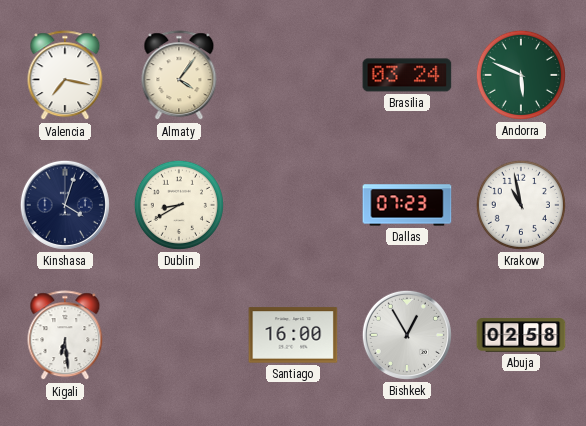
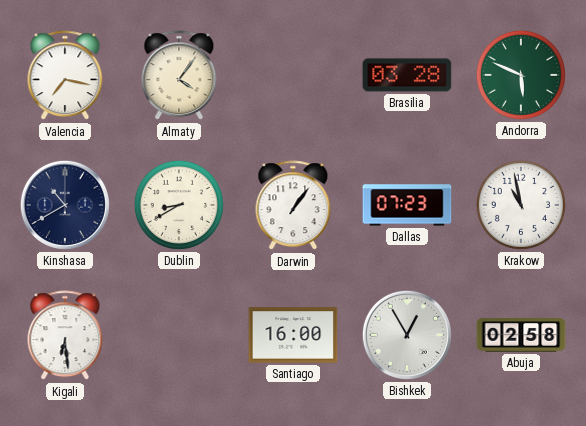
Brasilia: 03:24 -> 03:28 (407, 75)
Kinshasa: 4:03 -> 10:40 (65, 205)
Darwin: none -> 1:06 (293, 206)
